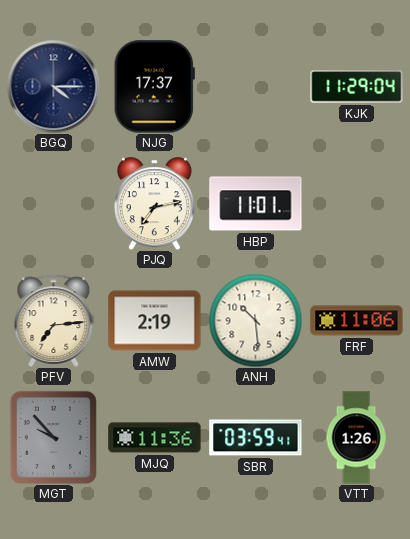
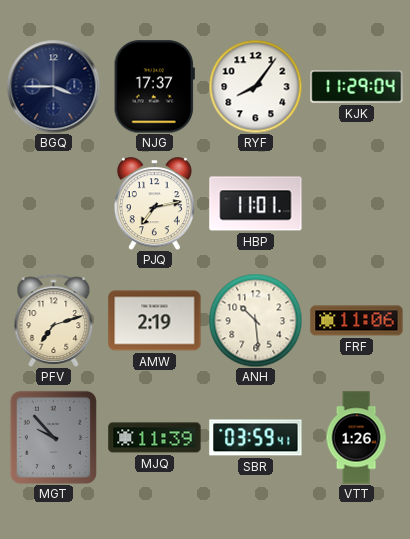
BGQ: 4:15 -> 3:45 (53, 86)
RYF: none -> 8:06 (255, 86)
PFV: 7:14 -> 7:12 (54, 320)
MJQ: 11:36 -> 11:39 (155, 438)
